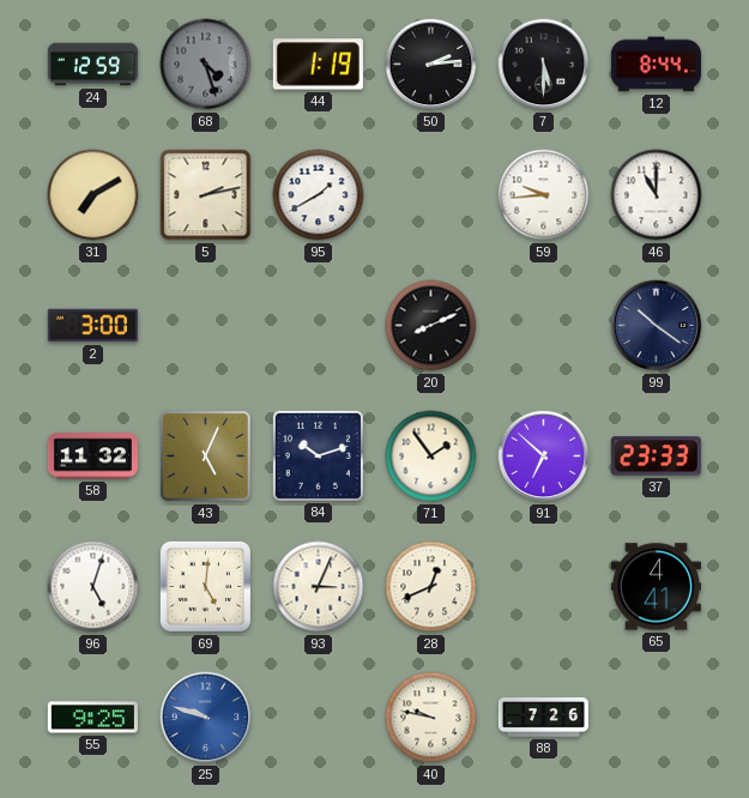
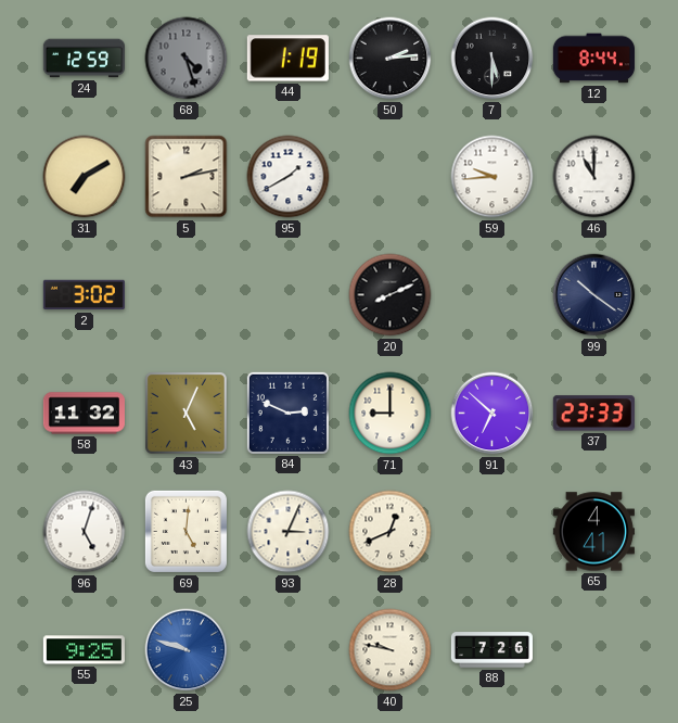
2: 3:00 -> 3:02 (84, 295)
84: 10:12 -> 2:49 (287, 413)
71: 1:54 -> 9:00 (391, 414)
